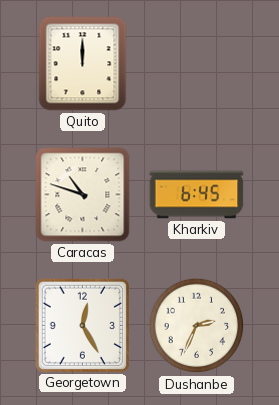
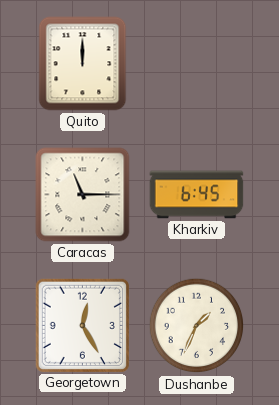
Caracas: 10:48 -> 11:15 (83, 195)
Dushanbe: 2:34 -> 1:34 (197, 326)
